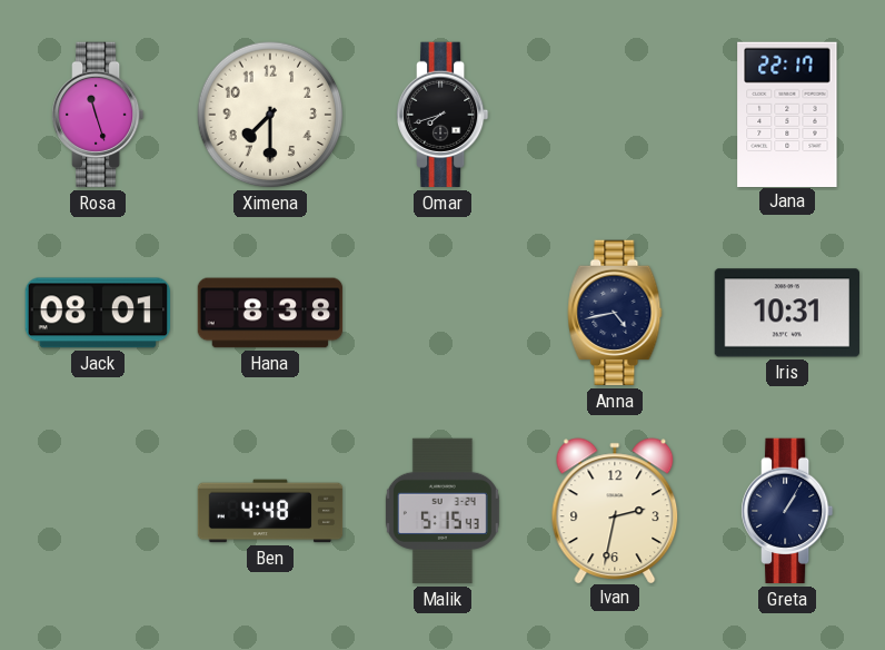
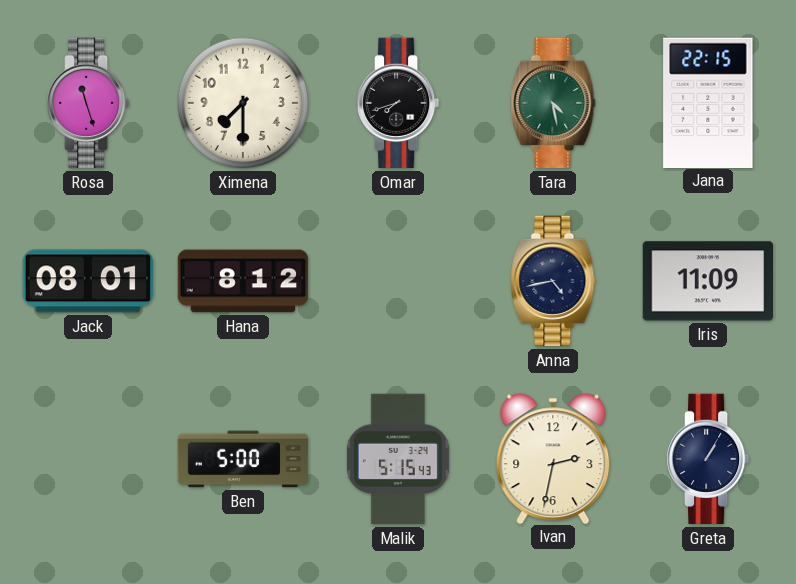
Tara: none -> 4:28 (553, 103)
Jana: 22:17 -> 22:15 (708, 102)
Hana: 8:38 -> 8:12 (243, 281)
Iris: 10:31 -> 11:09 (707, 281)
Ben: 4:48 -> 5:00 (243, 459)
